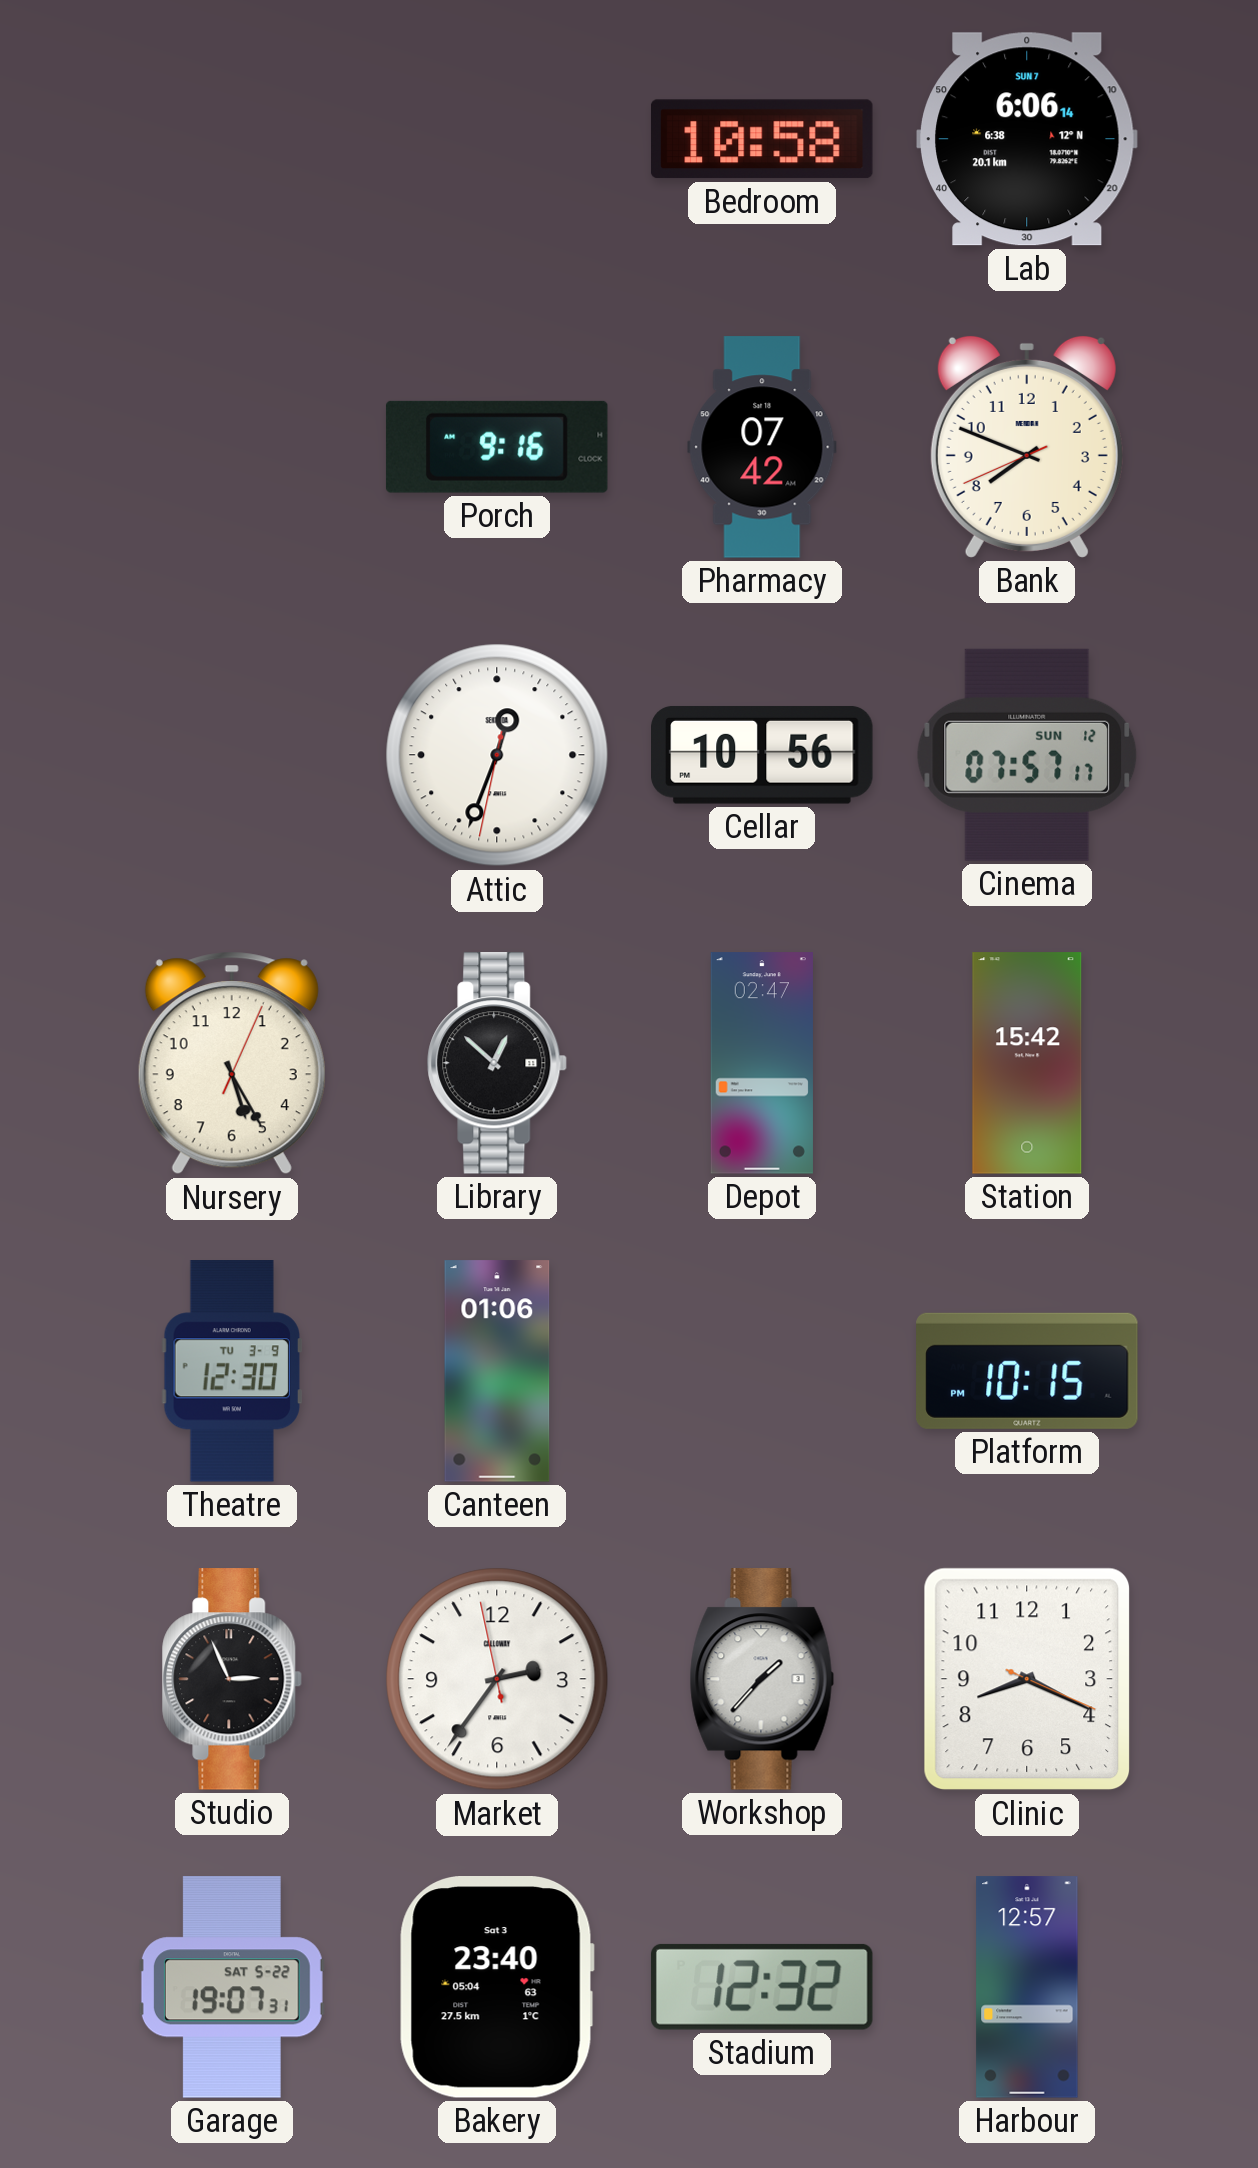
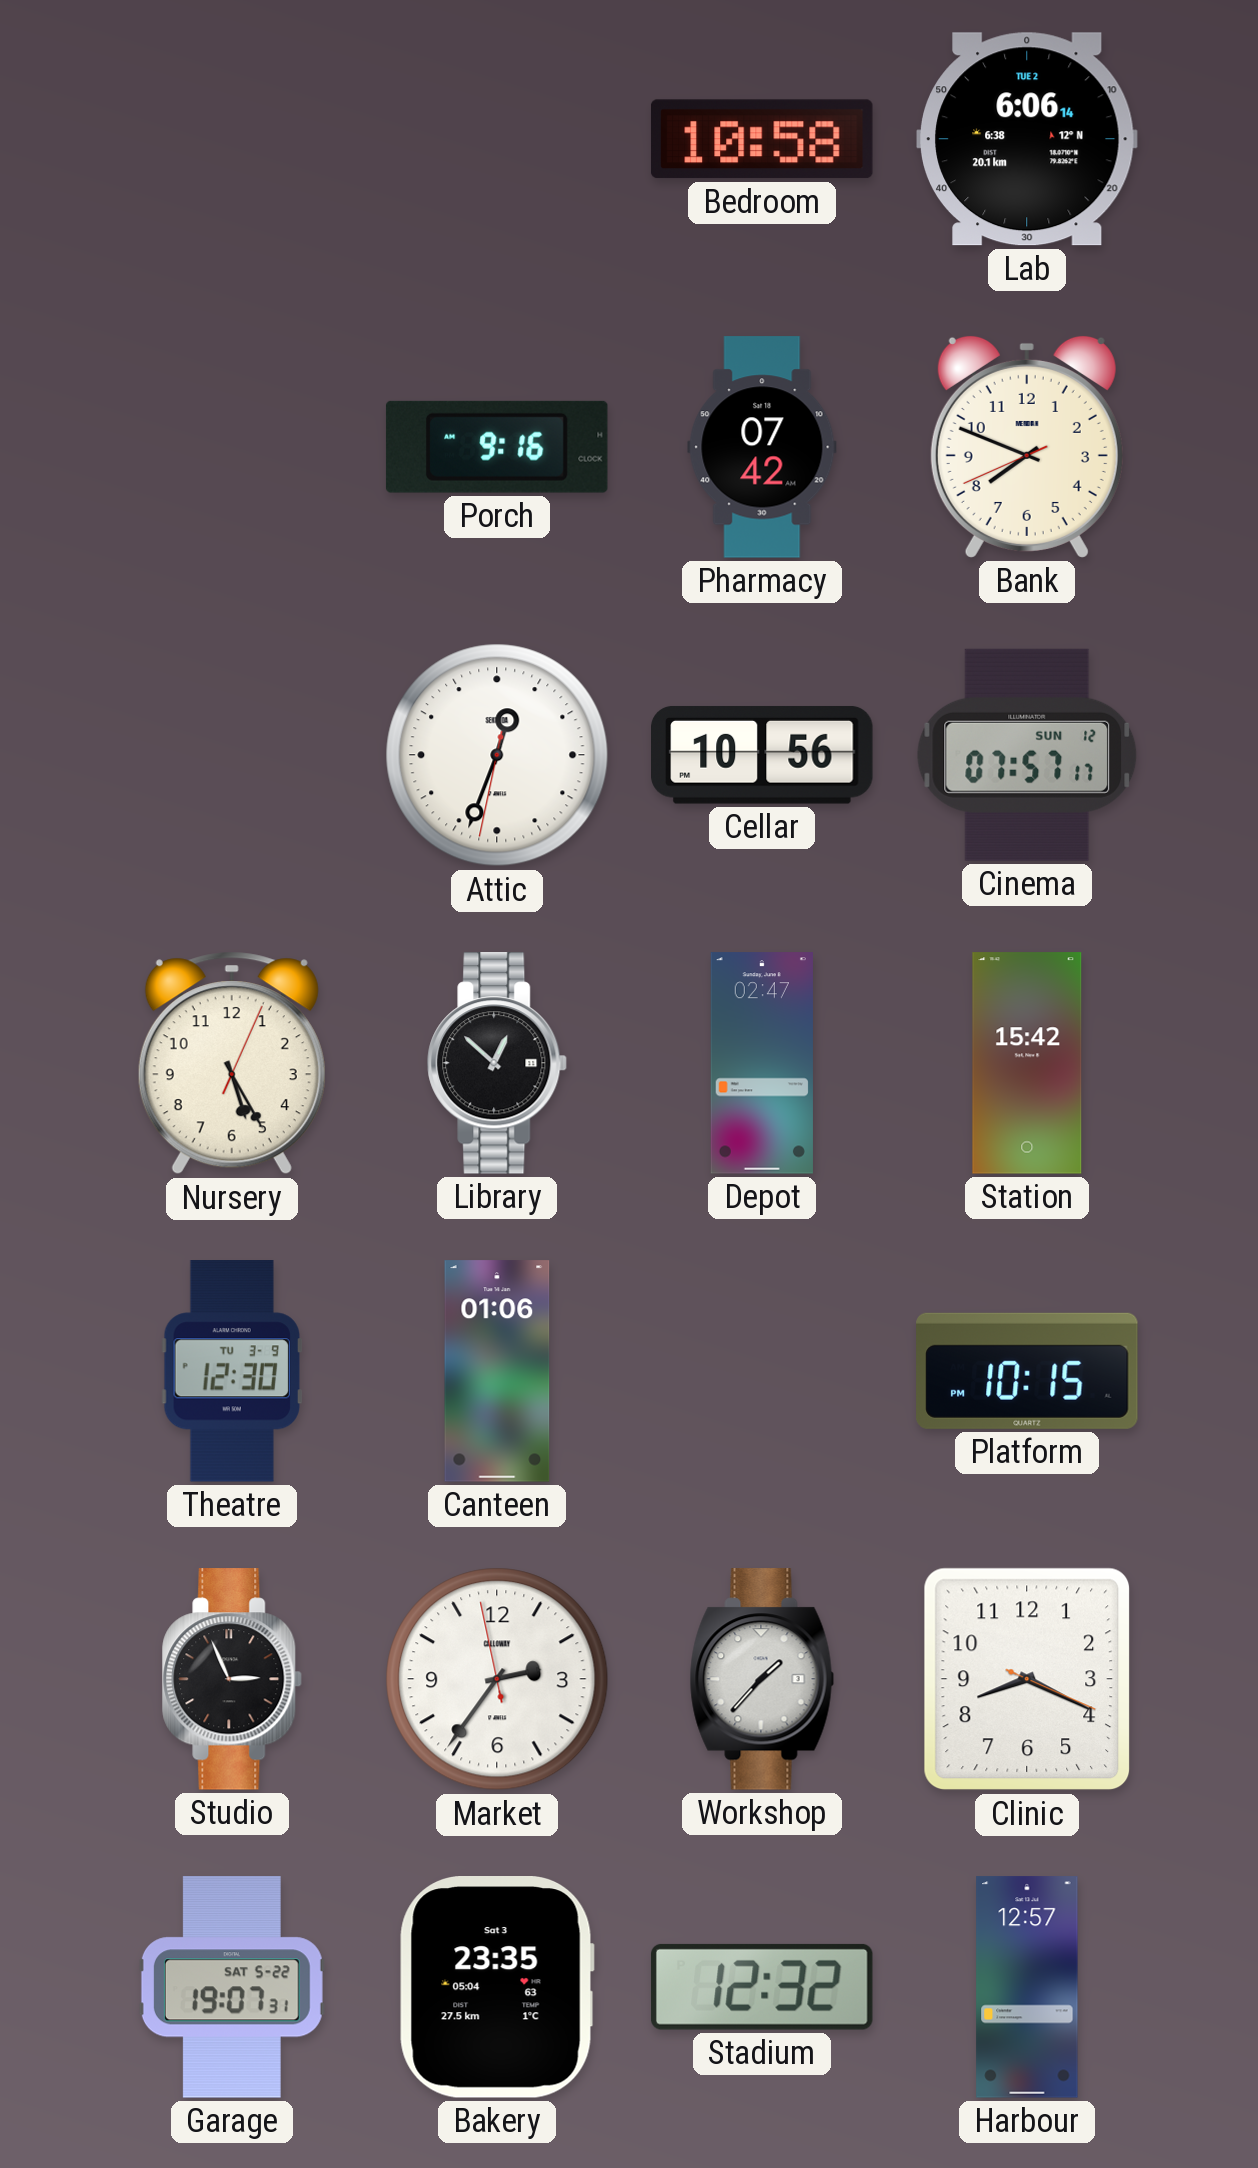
Lab date: SUN 7 -> TUE 2 (1028, 139)
Bakery: 23:40 -> 23:35 (497, 1988)
